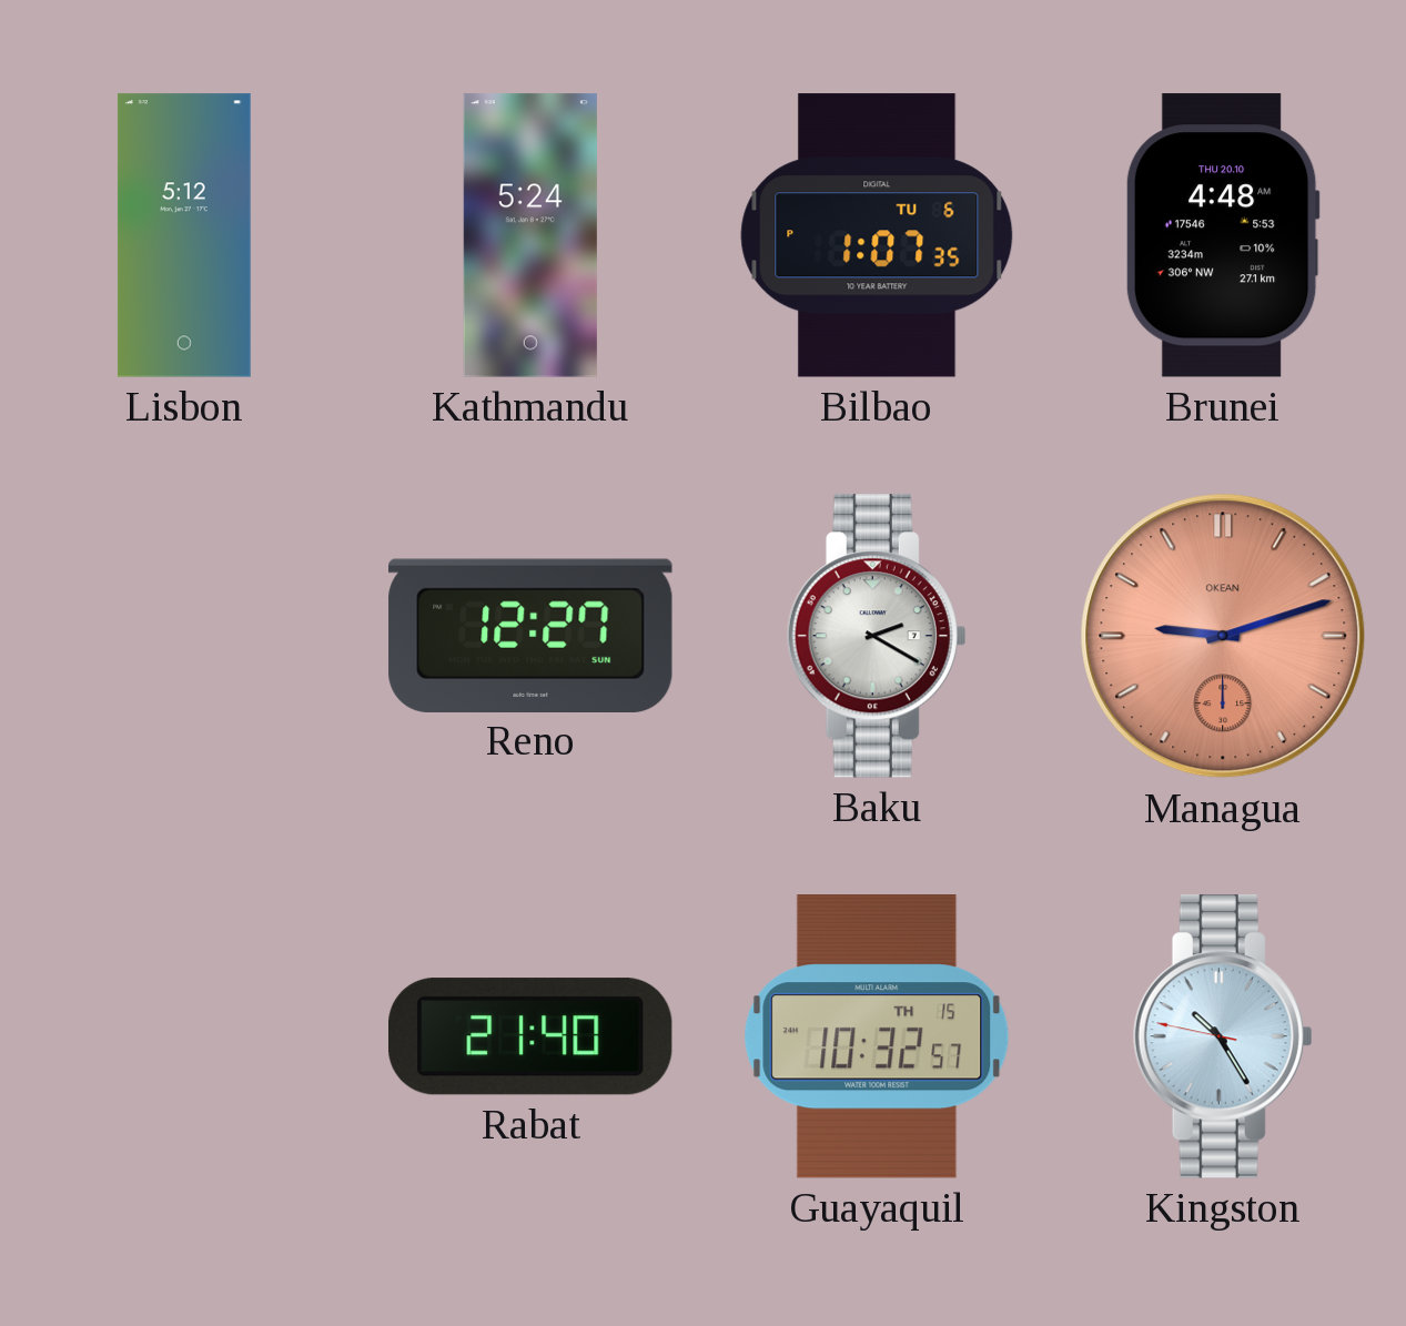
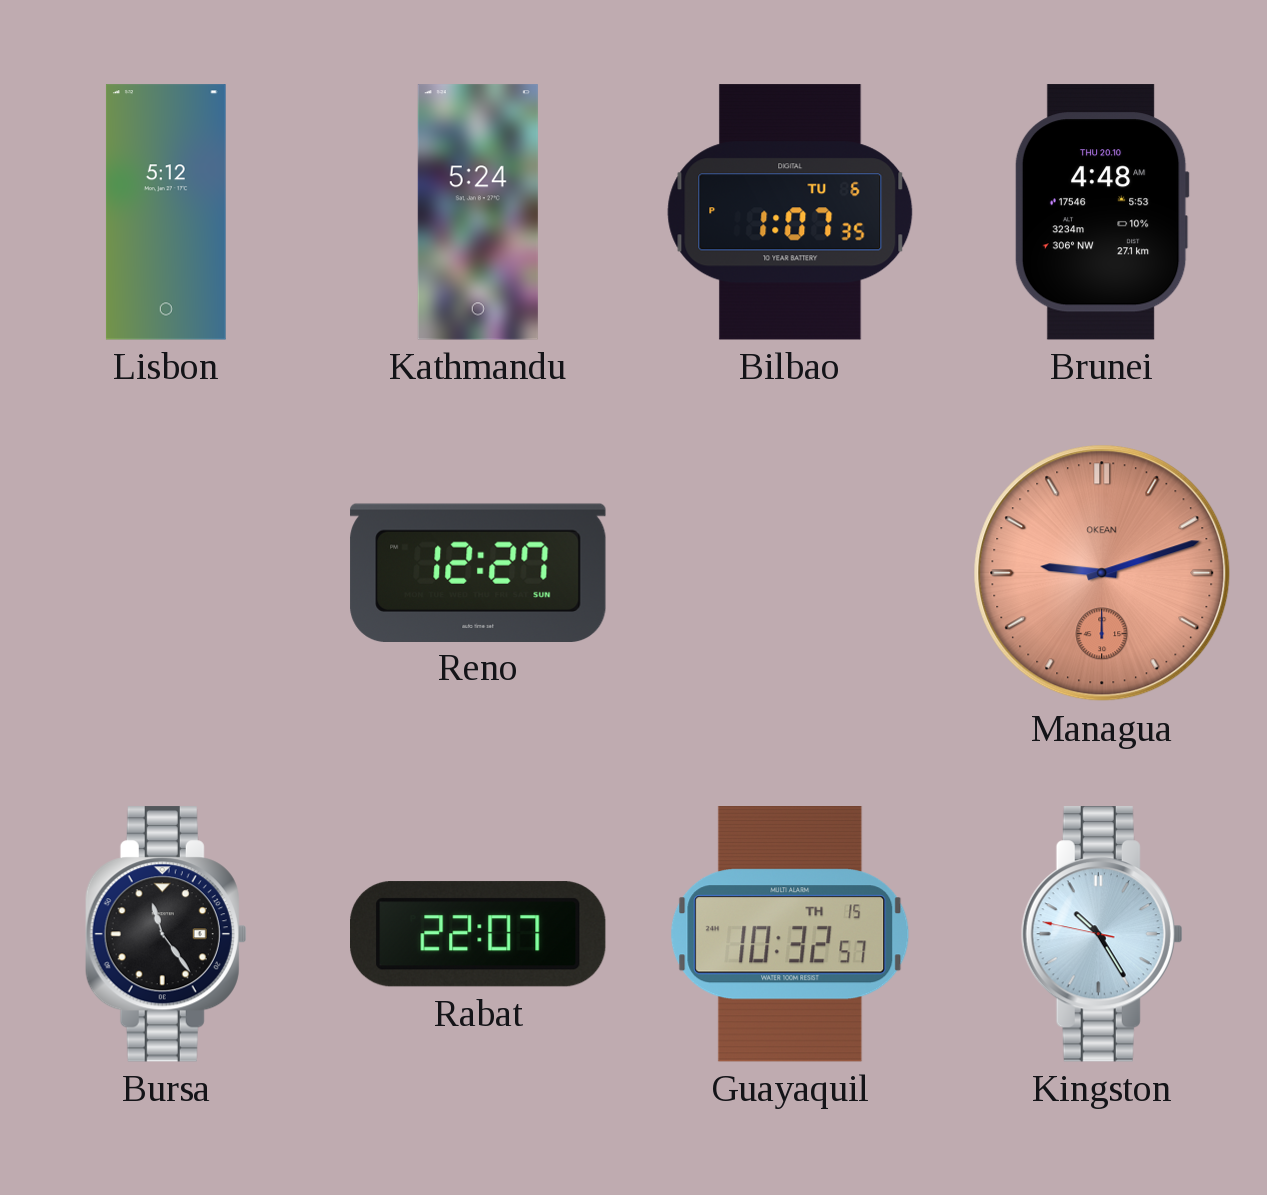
Baku: 2:20 -> none (877, 636)
Bursa: none -> 11:24 (166, 934)
Rabat: 21:40 -> 22:07 (479, 934)
